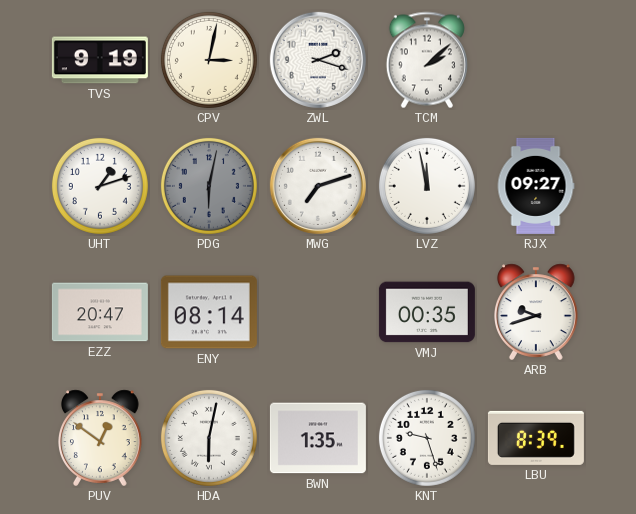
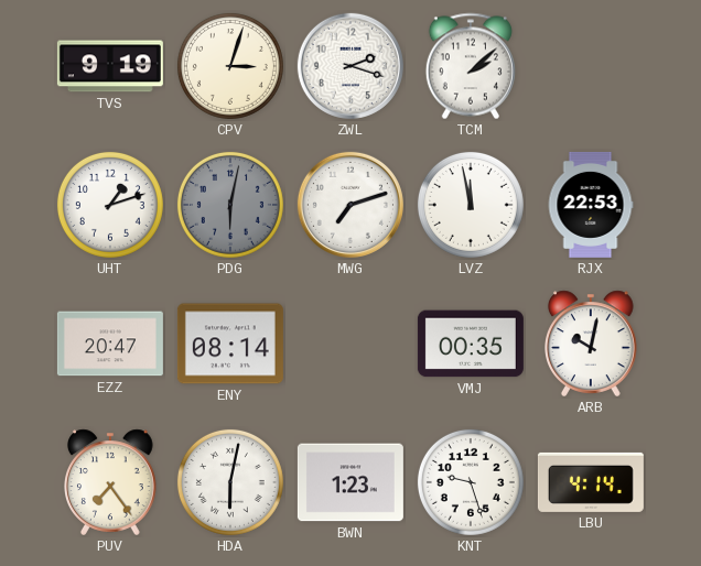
CPV: 3:02 -> 3:03 (230, 66)
RJX: 09:27 -> 22:53 (591, 205)
ARB: 9:42 -> 10:02 (592, 344)
PUV: 12:51 -> 7:24 (111, 482)
BWN: 1:35 -> 1:23 (350, 482)
LBU: 8:39 -> 4:14 (591, 482)
